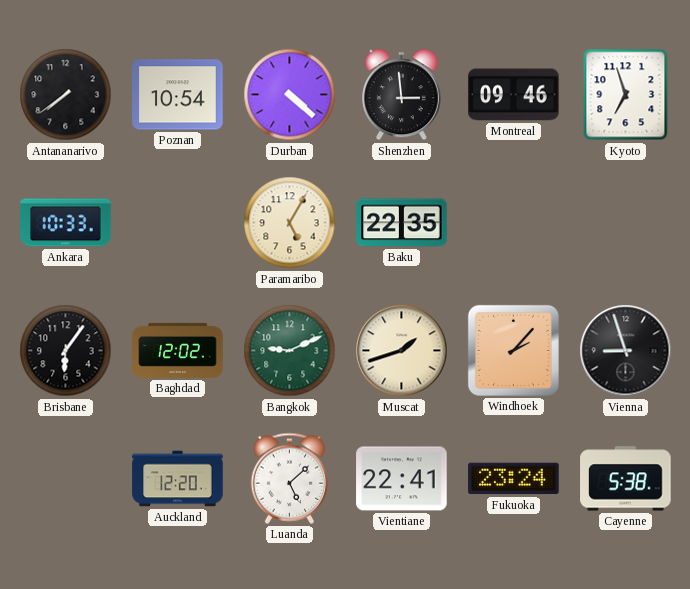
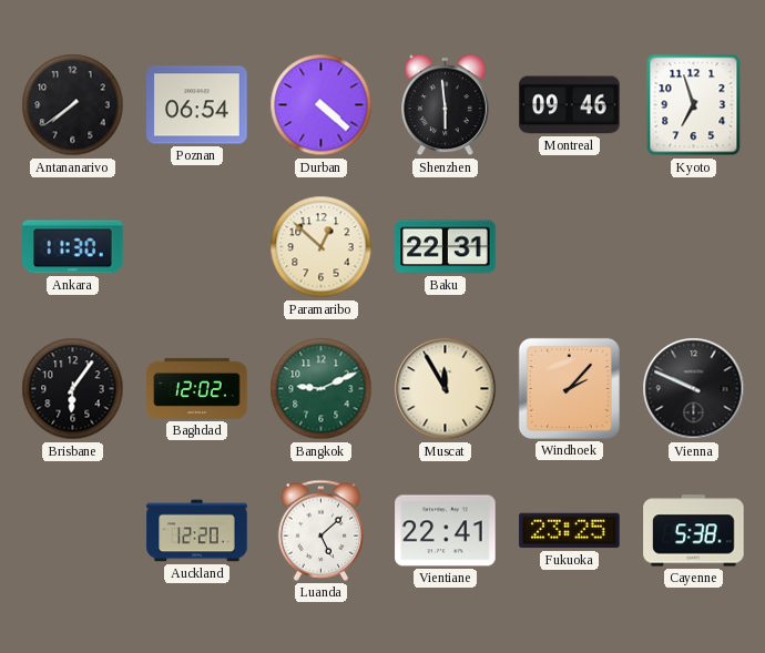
Poznan: 10:54 -> 06:54 (197, 105)
Shenzhen: 2:59 -> 5:59 (446, 105)
Ankara: 10:33 -> 11:30 (73, 247)
Paramaribo: 5:05 -> 12:52 (322, 247)
Baku: 22:35 -> 22:31 (446, 247)
Muscat: 1:42 -> 11:55 (446, 389)
Vienna: 8:57 -> 9:49 (694, 389)
Fukuoka: 23:24 -> 23:25 (570, 531)
